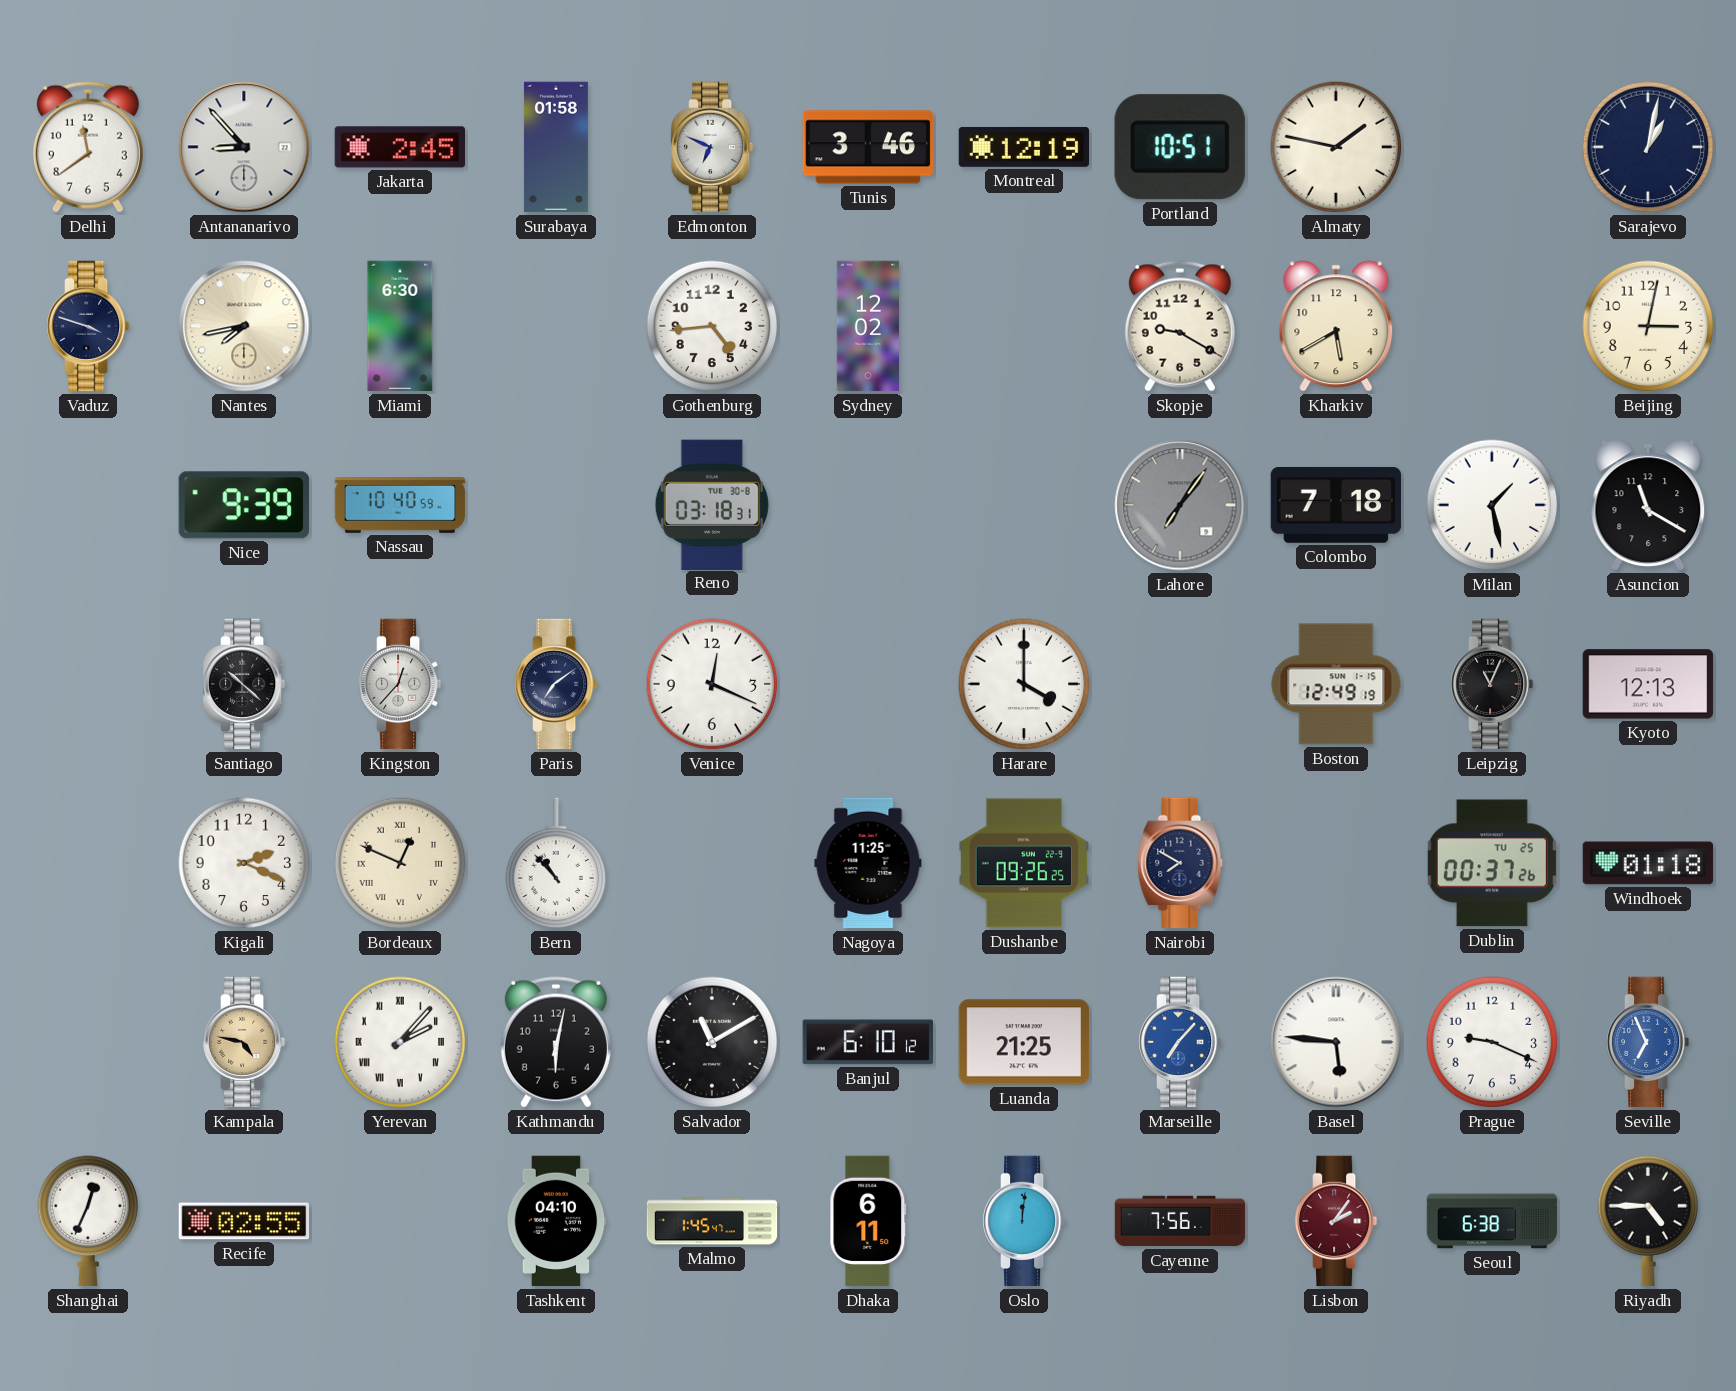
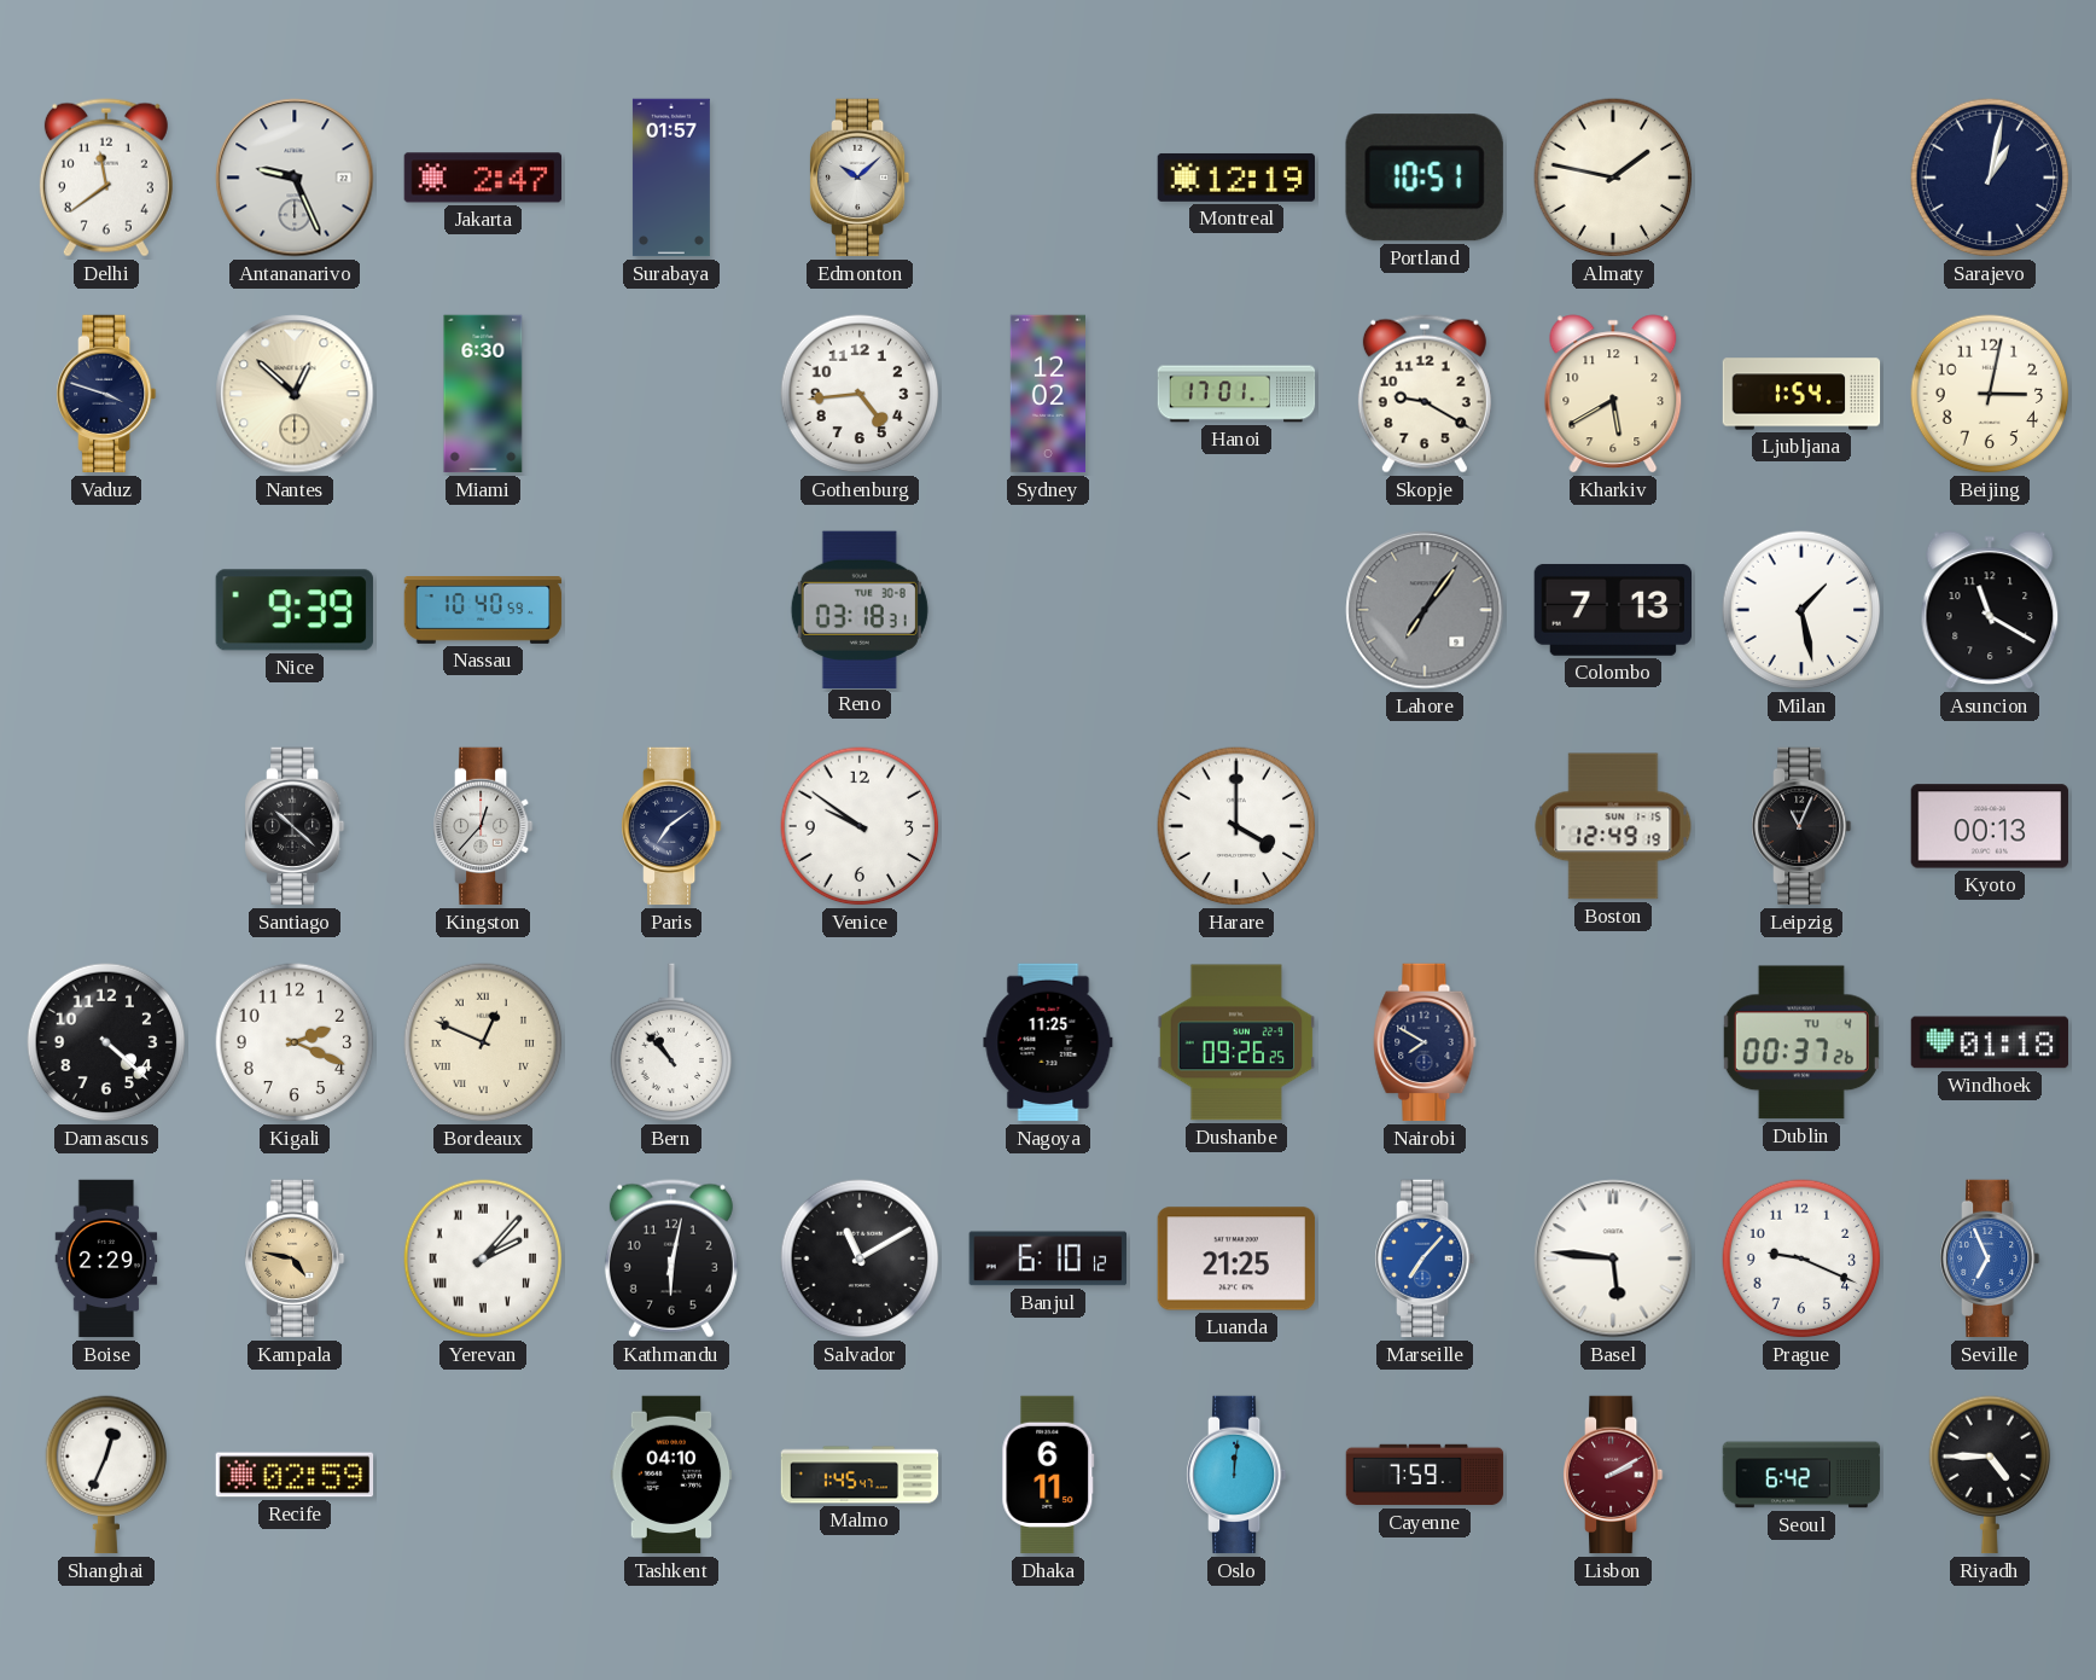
Antananarivo: 8:53 -> 9:26 (295, 178)
Jakarta: 2:45 -> 2:47 (483, 178)
Surabaya: 01:58 -> 01:57 (671, 178)
Edmonton: 6:49 -> 10:08 (861, 178)
Tunis: 3:46 -> none (868, 147)
Nantes: 7:43 -> 12:52 (295, 394)
Hanoi: none -> 17:01 (1236, 394)
Ljubljana: none -> 1:54 (1801, 394)
Colombo: 7:18 -> 7:13 (1613, 610)
Venice: 12:19 -> 9:51 (860, 826)
Kyoto: 12:13 -> 00:13 (1990, 826)
Damascus: none -> 4:22 (106, 1042)
Dublin date: TU 25 -> TU 4 (1801, 1042)
Boise: none -> 2:29 (106, 1258)
Recife: 02:55 -> 02:59 (295, 1475)
Cayenne: 7:56 -> 7:59 (1425, 1475)
Lisbon: 2:06 -> 2:10 (1614, 1475)
Seoul: 6:38 -> 6:42 (1801, 1475)
